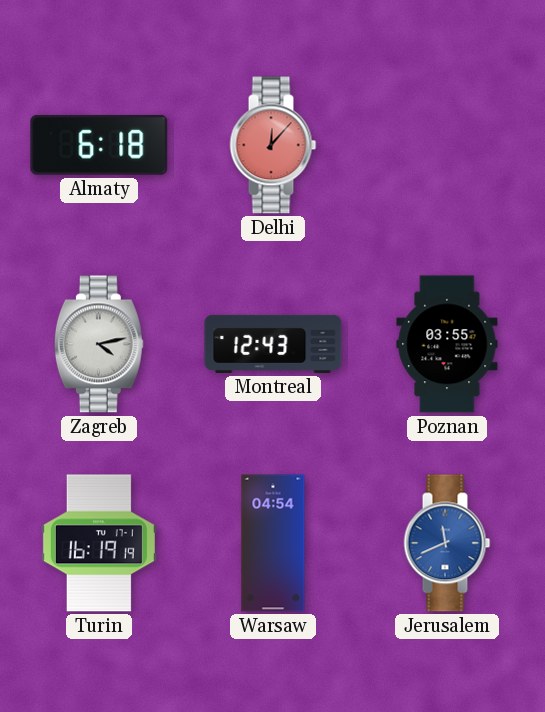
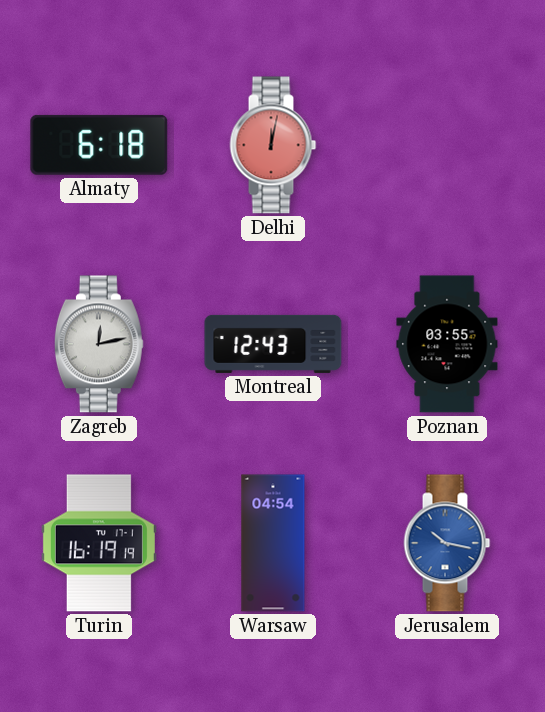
Delhi: 12:07 -> 12:02 (273, 145)
Zagreb: 4:13 -> 12:13 (99, 344)
Jerusalem: 11:41 -> 10:17 (447, 543)
